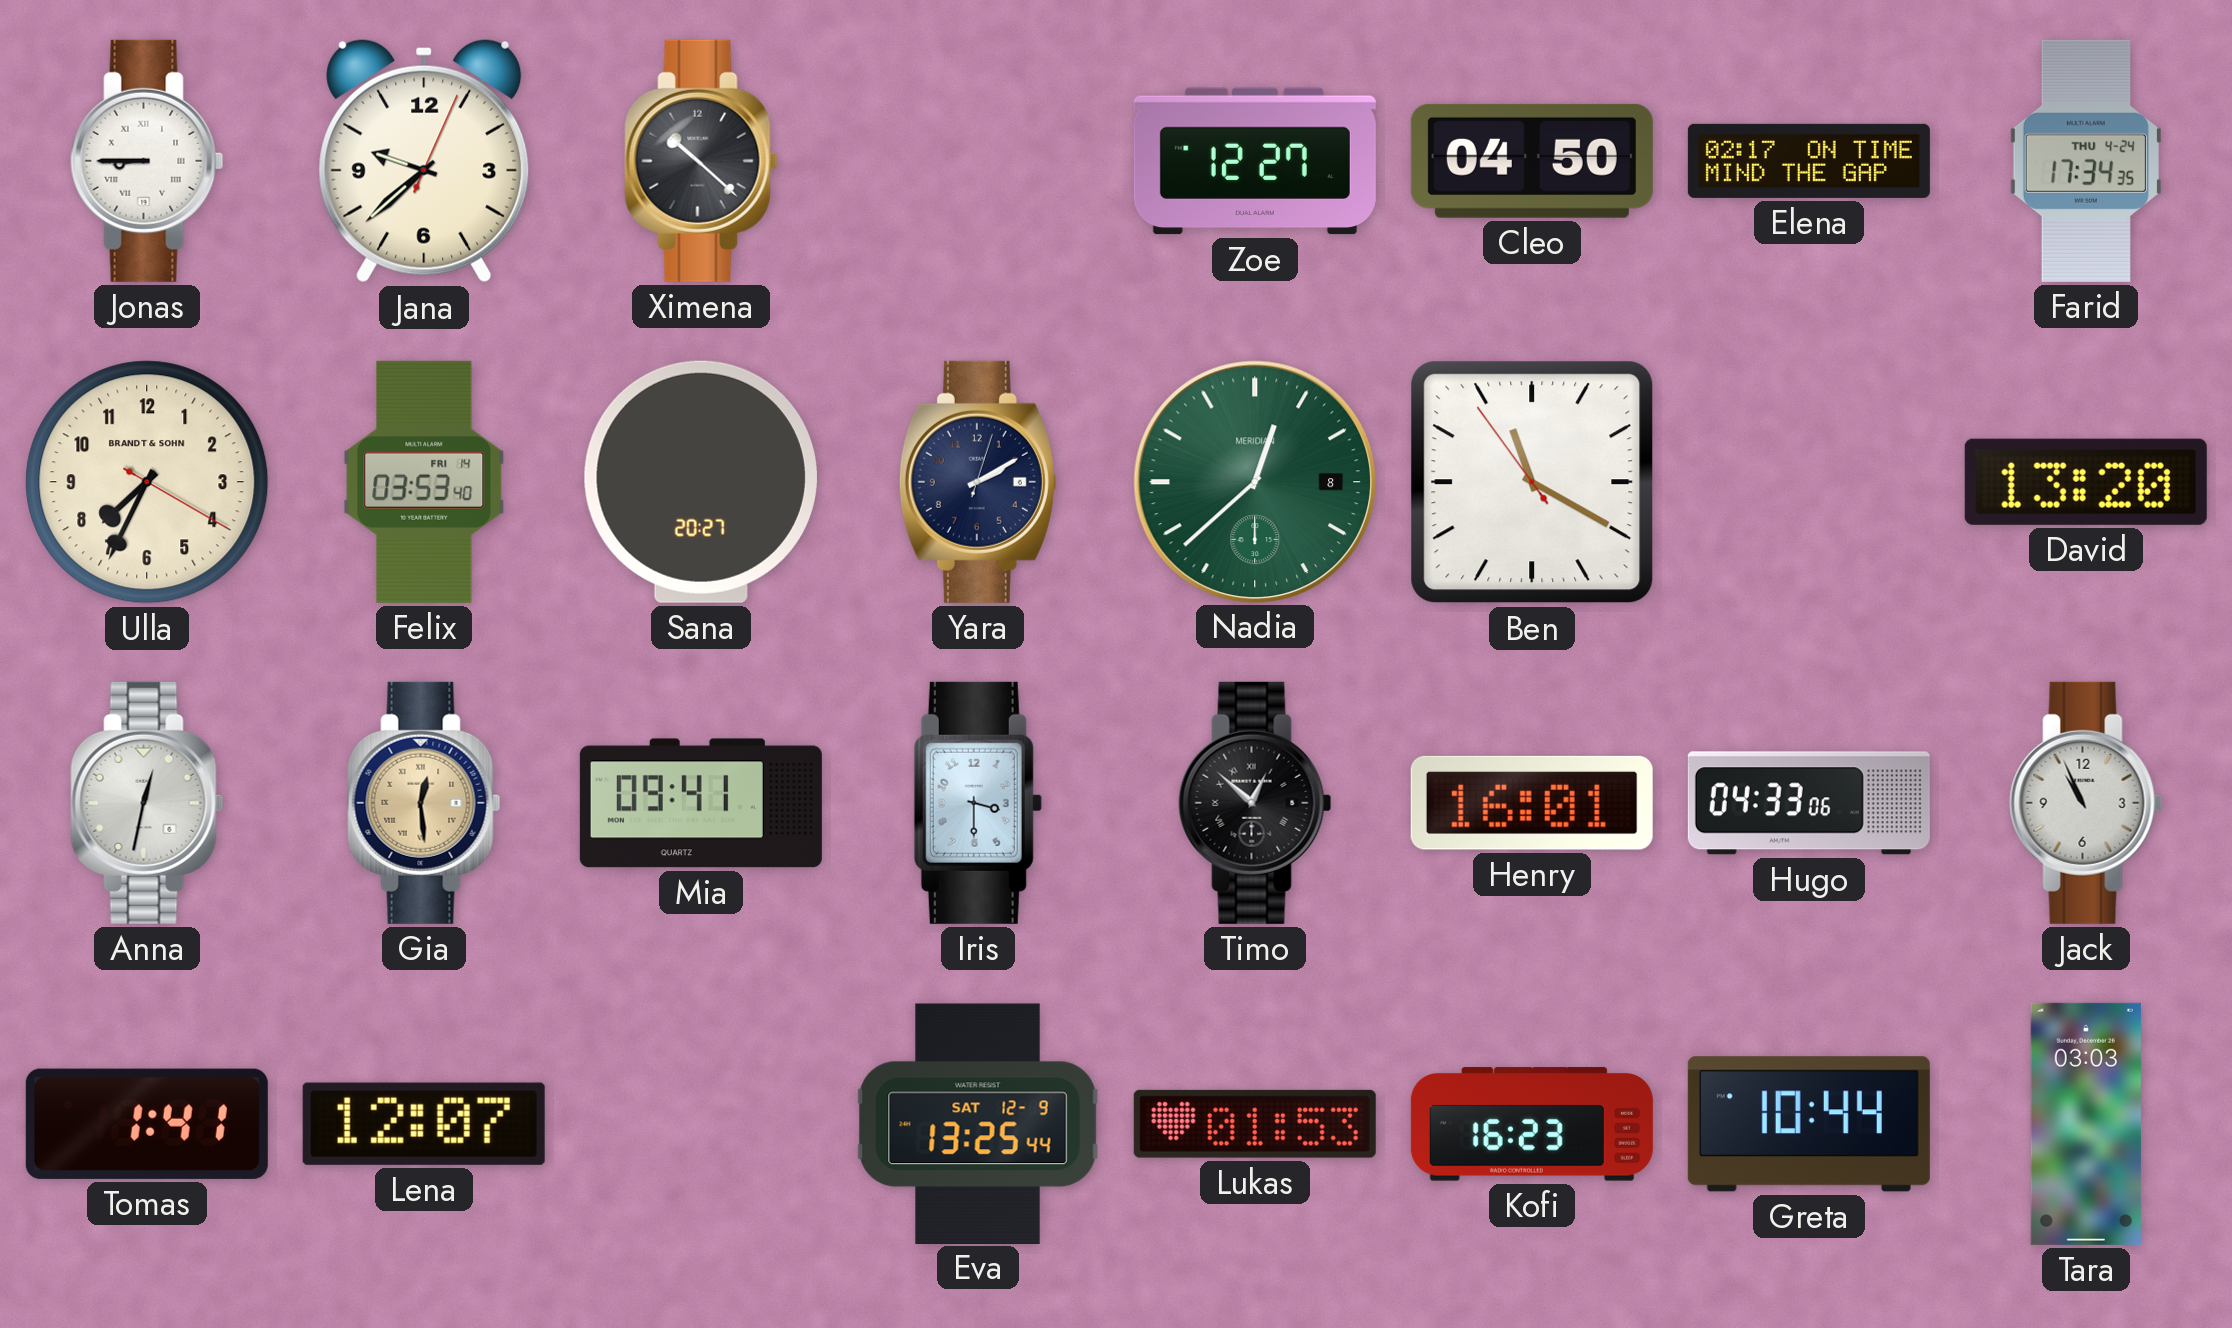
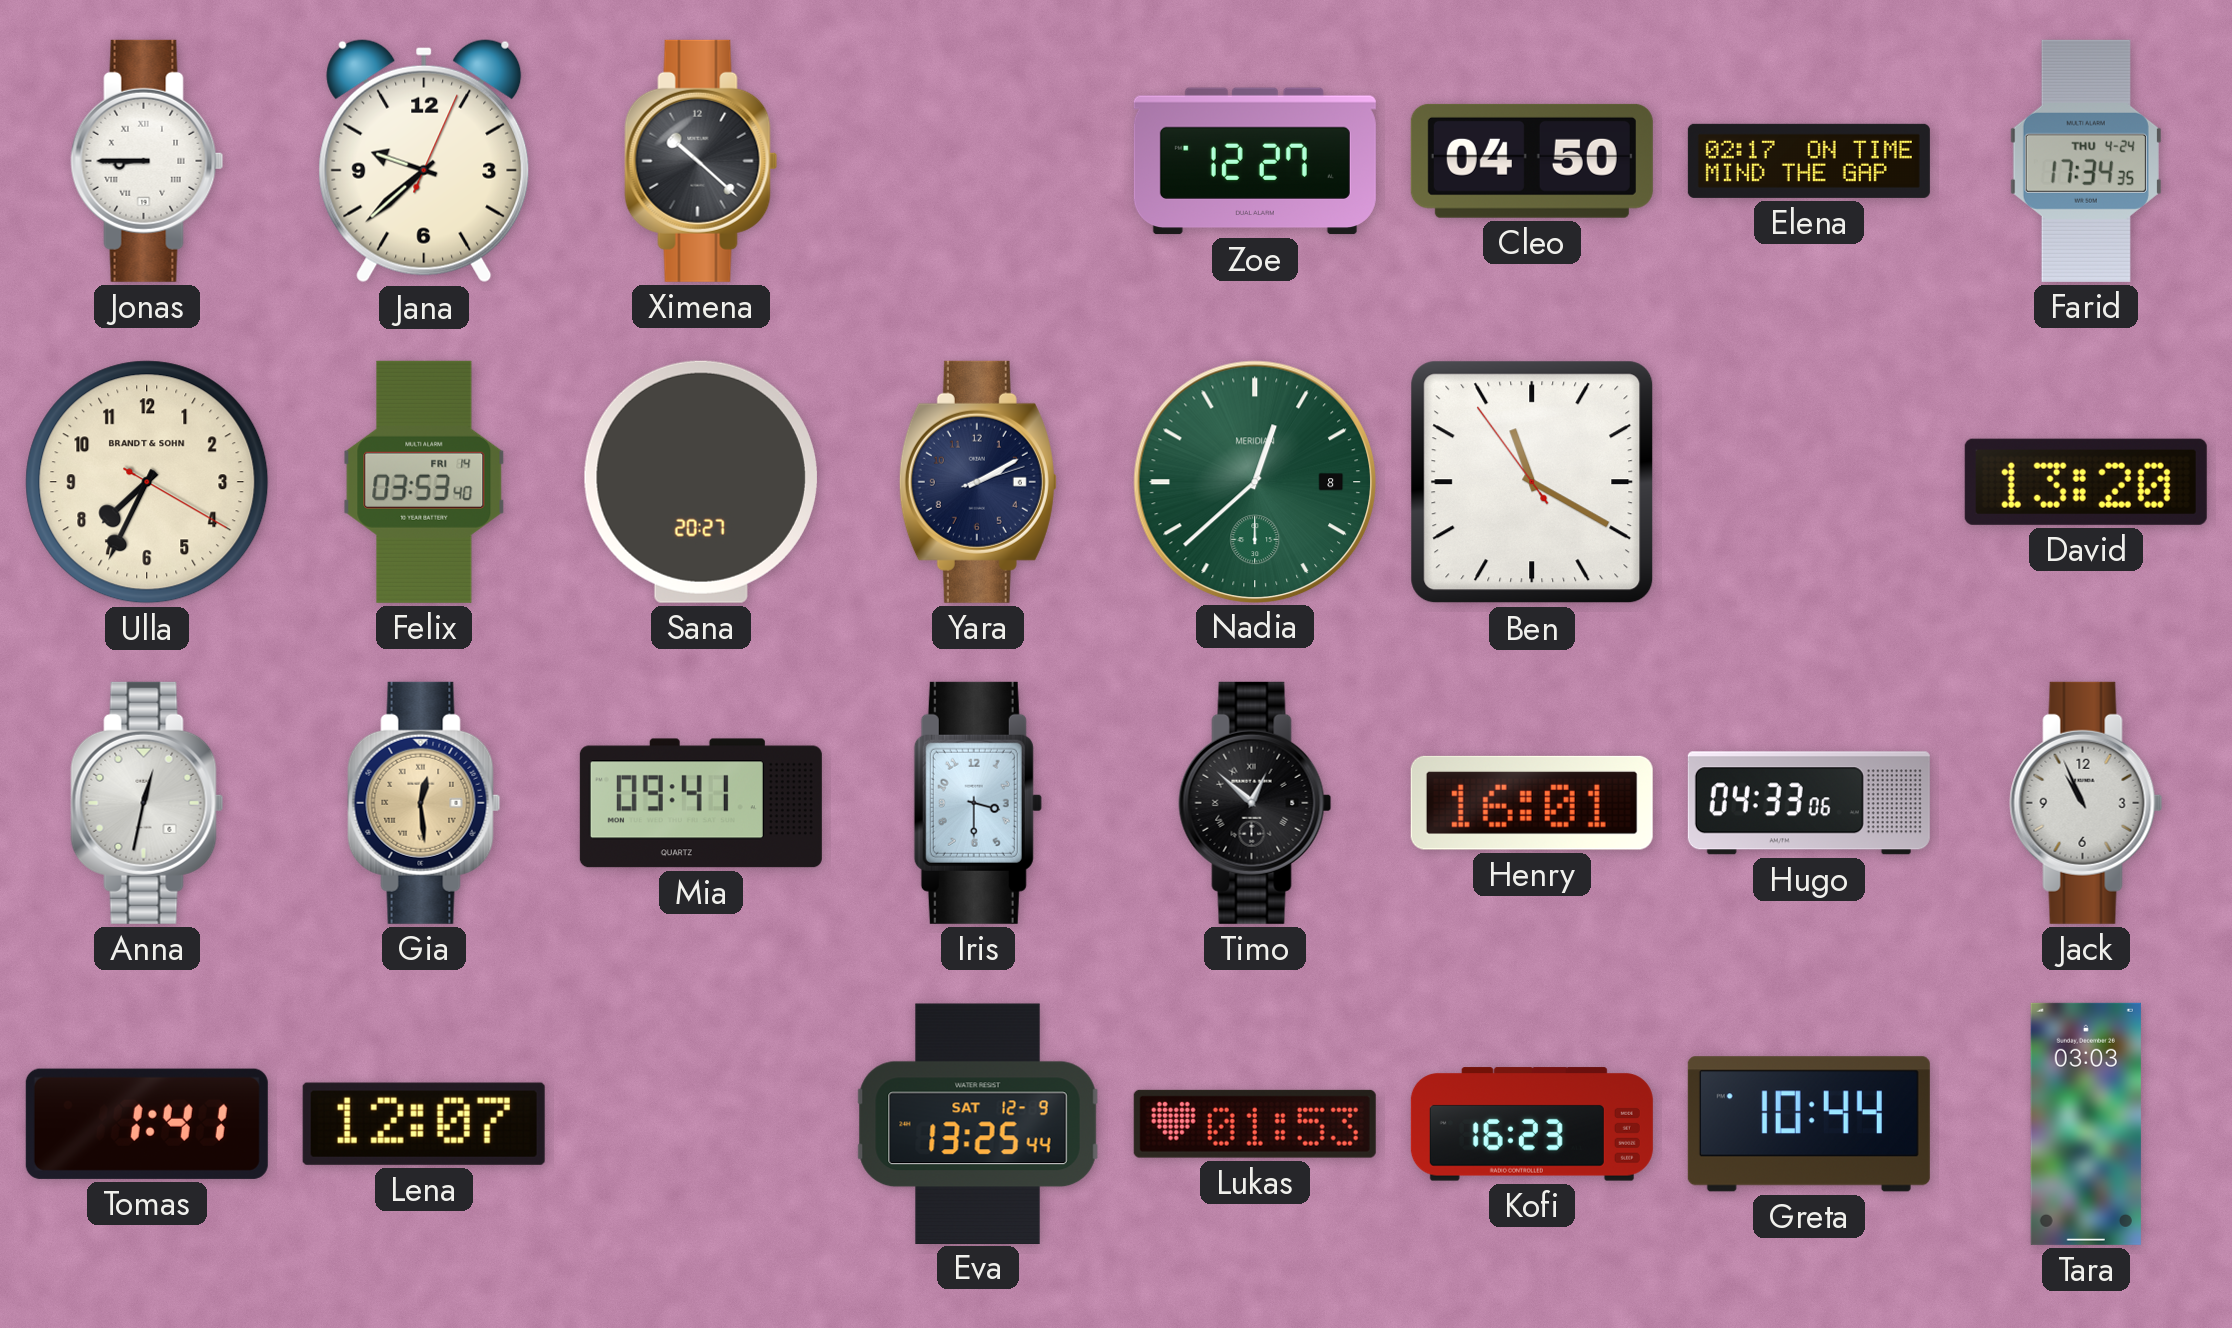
Yara: 2:10:03 -> 2:10:12 (978, 482)
